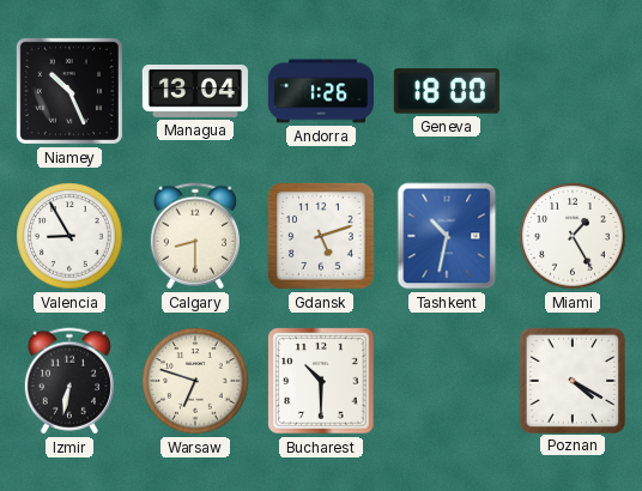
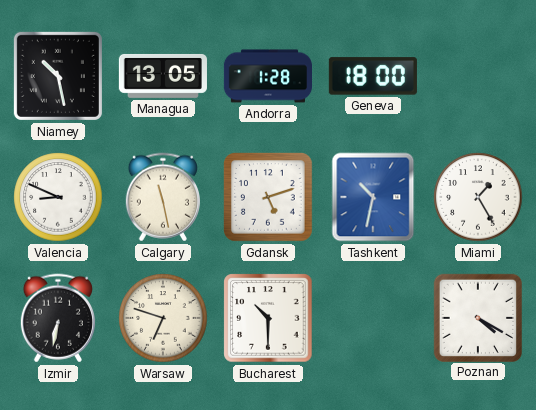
Niamey: 10:26 -> 10:28 (58, 76)
Managua: 13:04 -> 13:05 (163, 76)
Andorra: 1:26 -> 1:28 (267, 76)
Valencia: 8:55 -> 8:49 (58, 197)
Calgary: 8:30 -> 11:28 (163, 197)
